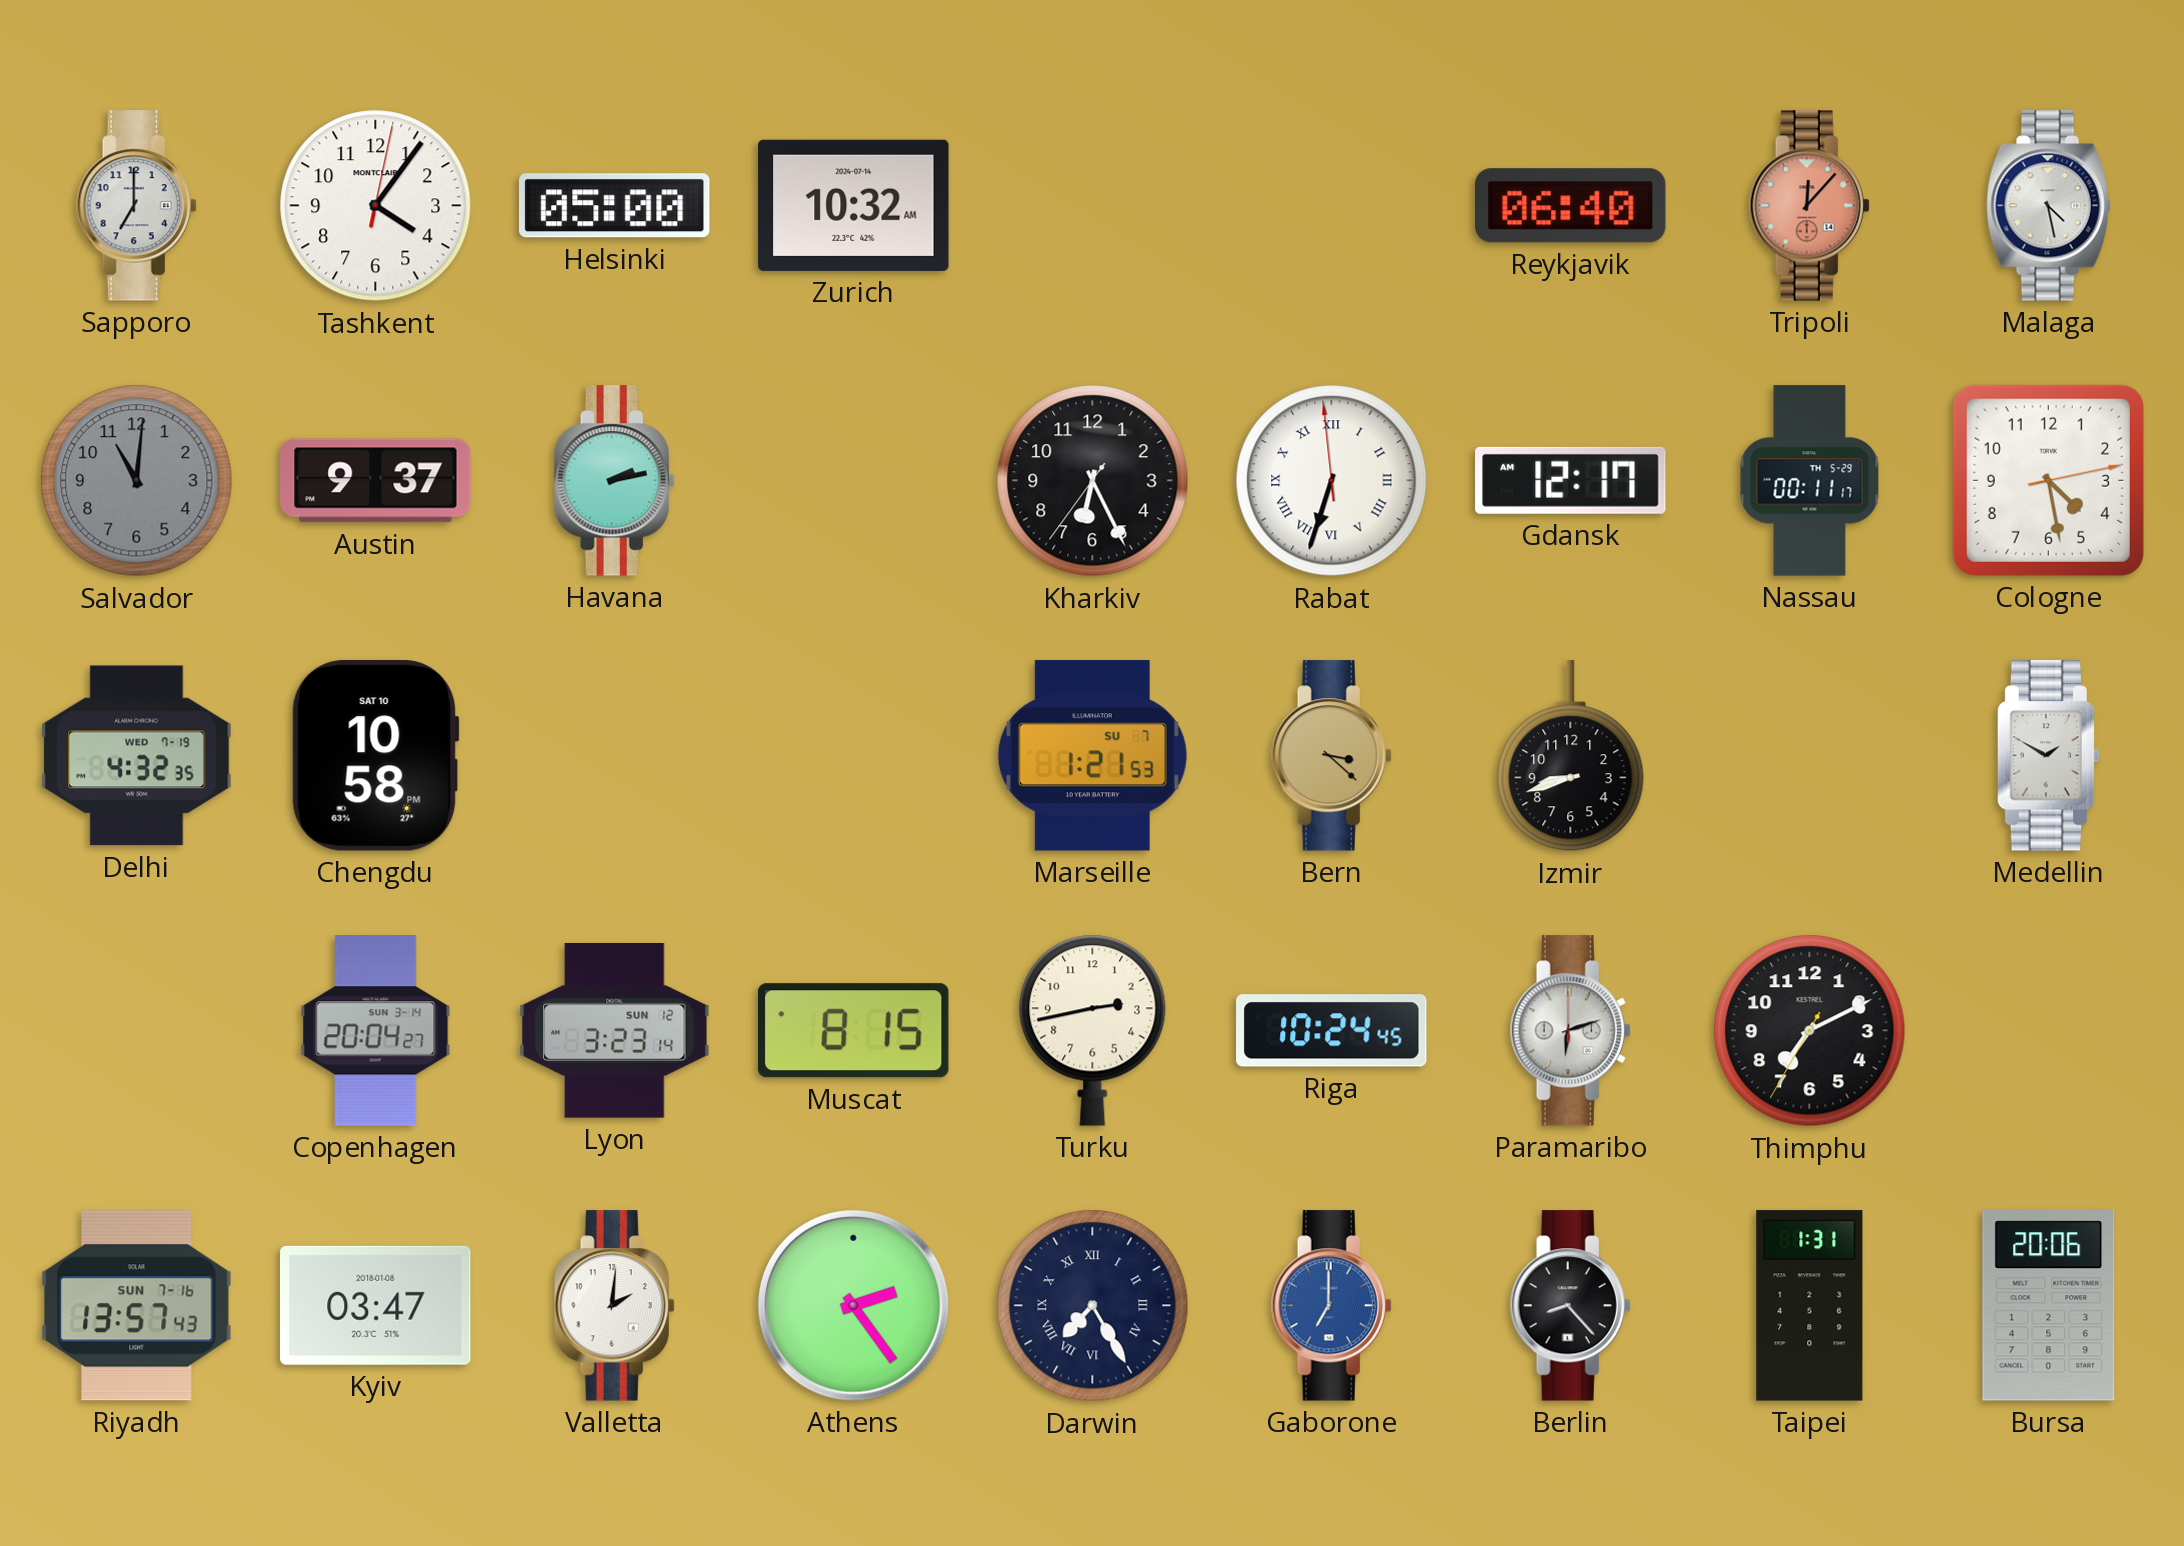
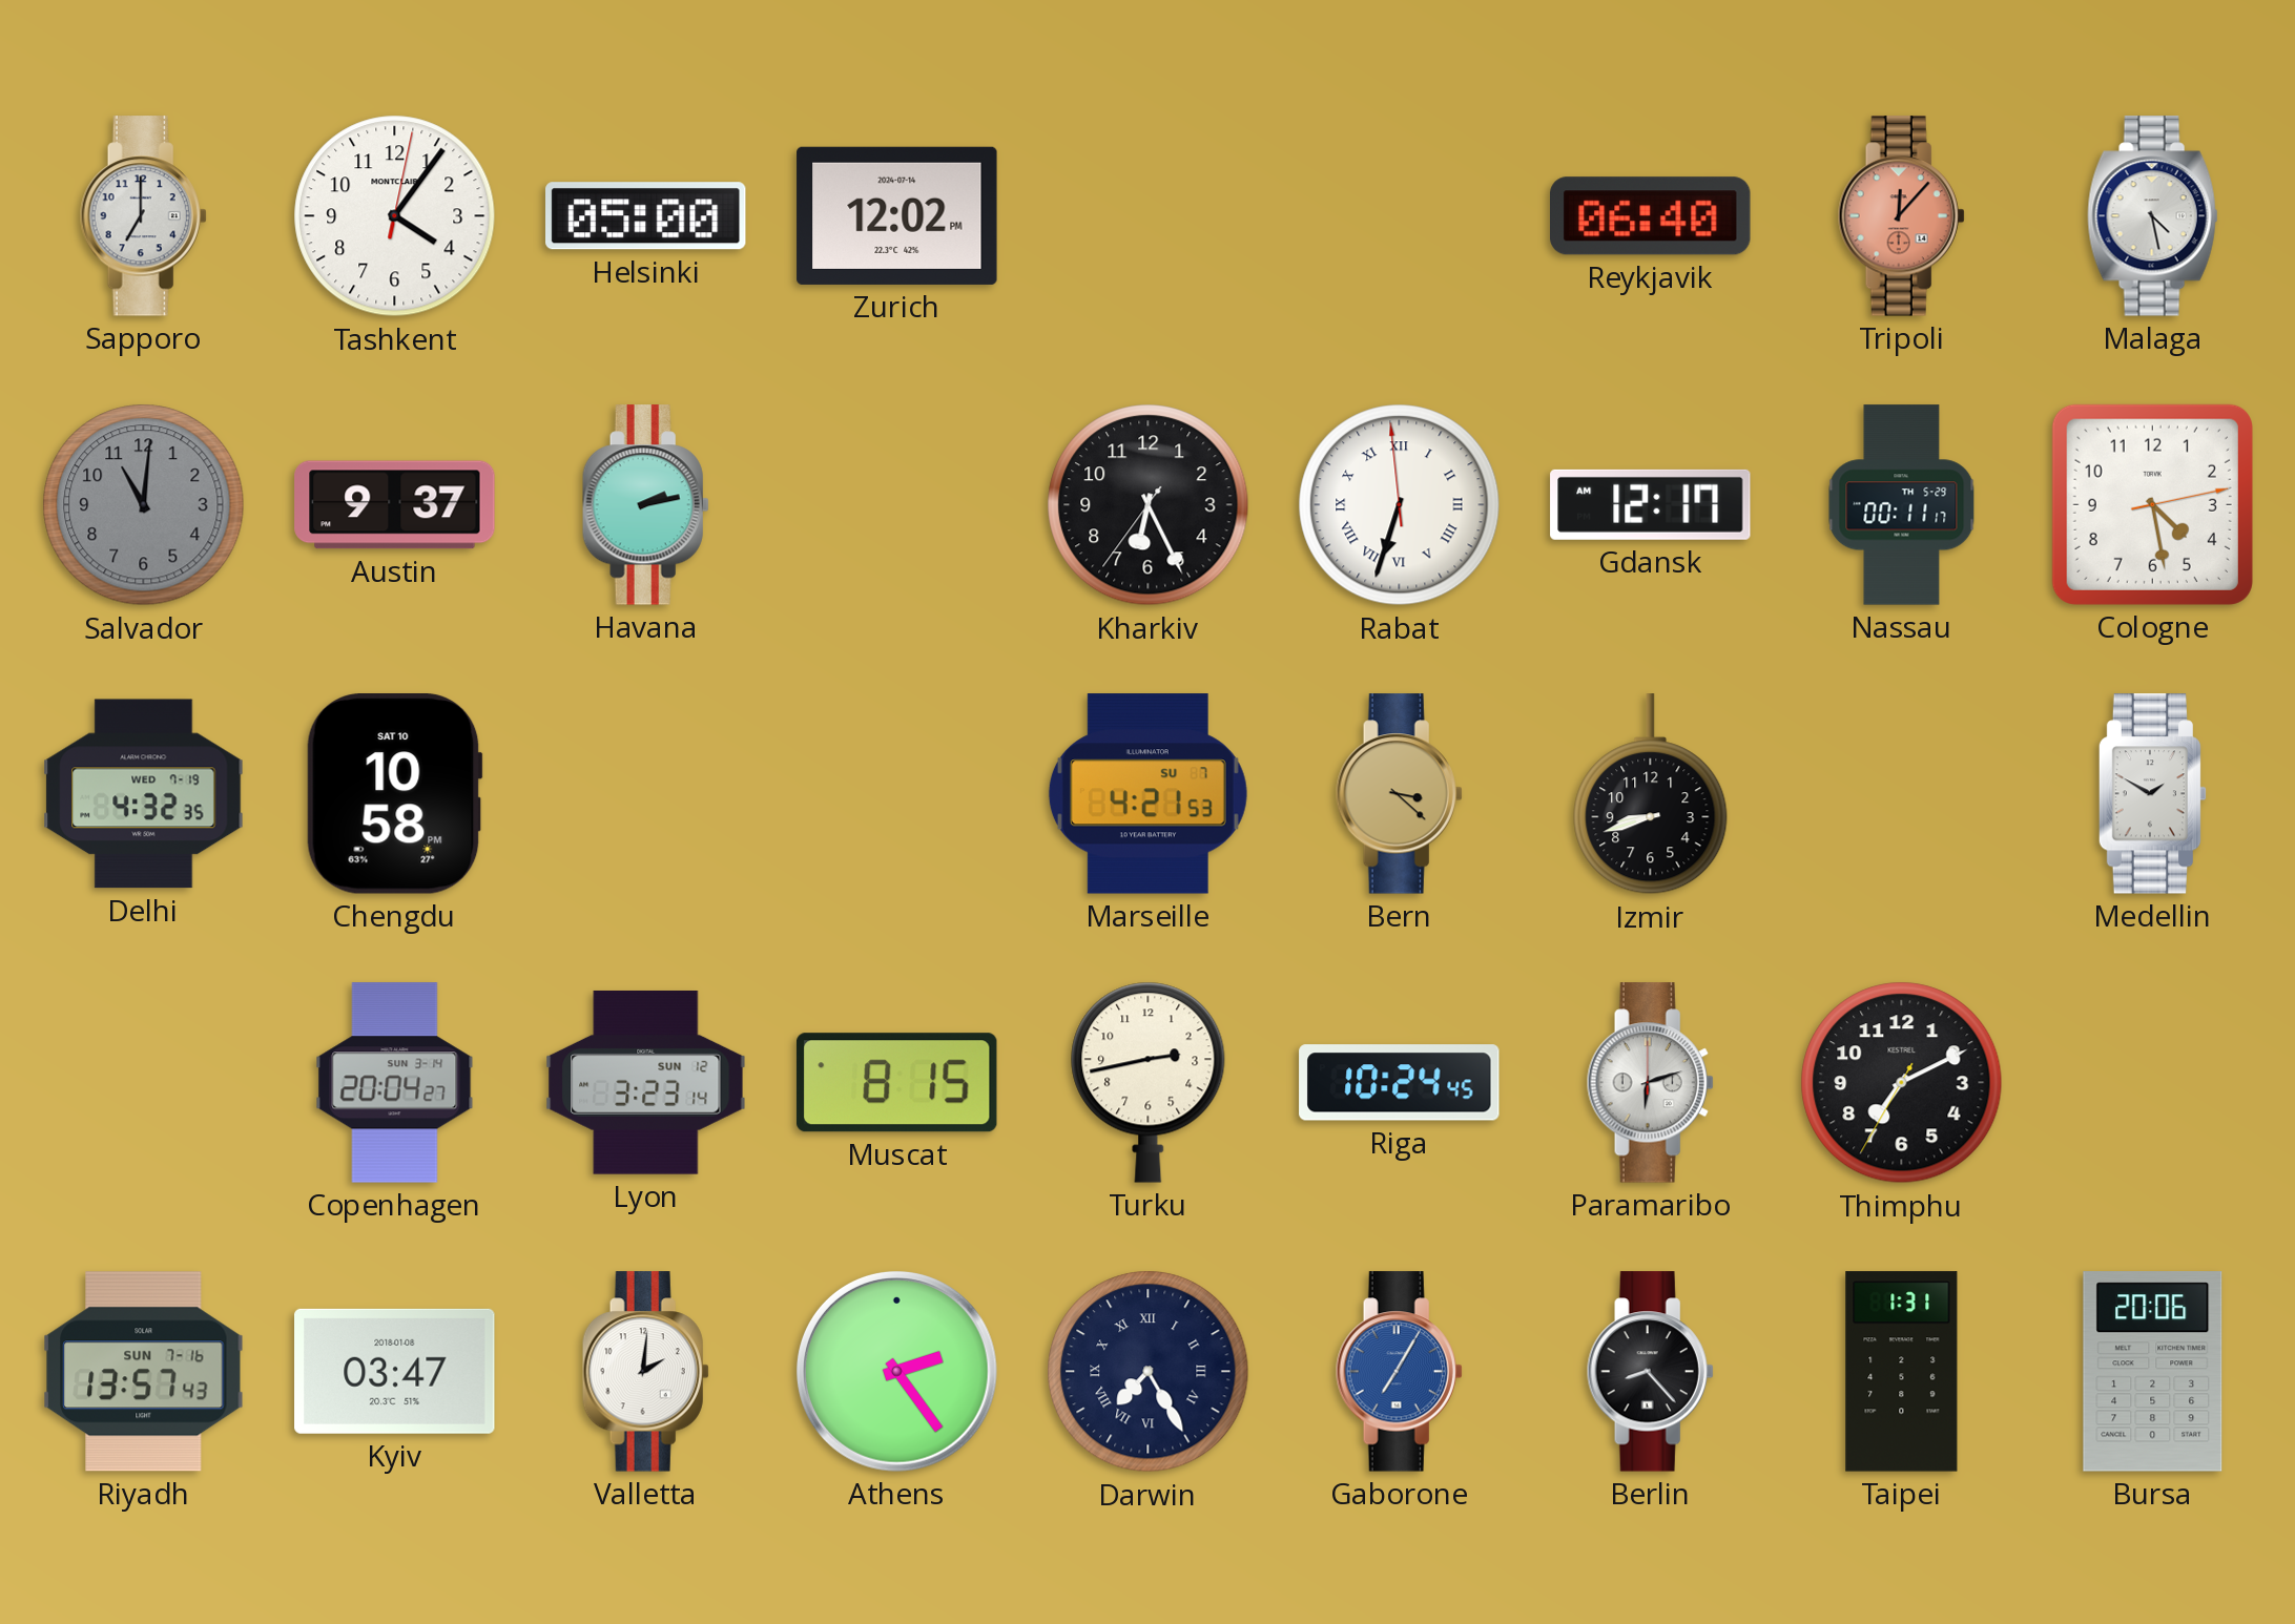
Zurich: 10:32 -> 12:02 (897, 215)
Marseille: 1:21 -> 4:21 (1147, 794)
Gaborone: 7:00 -> 7:05 (1399, 1372)
